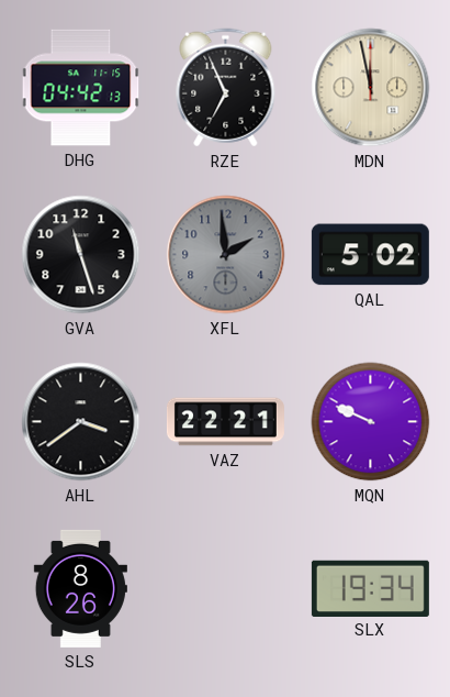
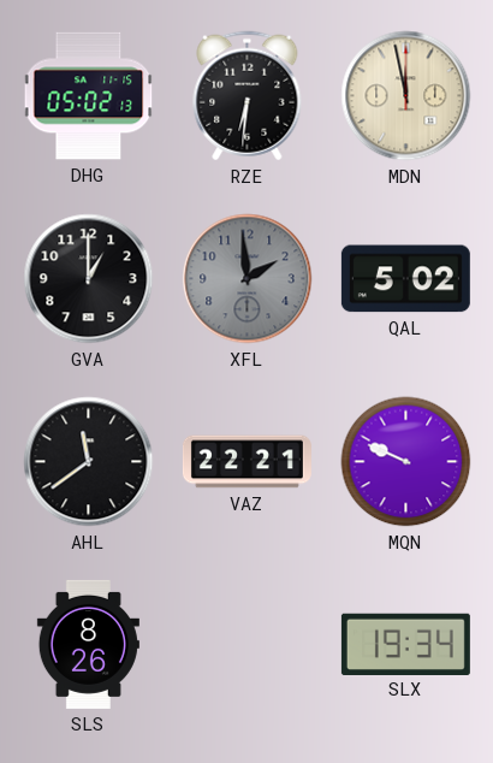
DHG: 04:42 -> 05:02 (89, 96)
RZE: 6:56 -> 6:31 (248, 96)
GVA: 11:27 -> 1:00 (89, 279)
AHL: 3:39 -> 11:39 (89, 462)
